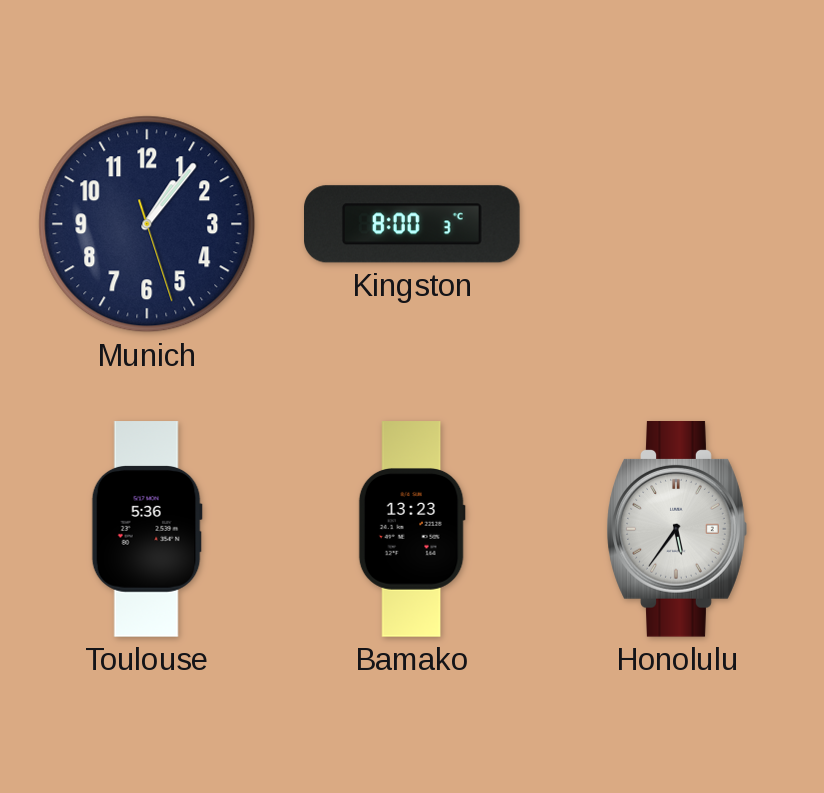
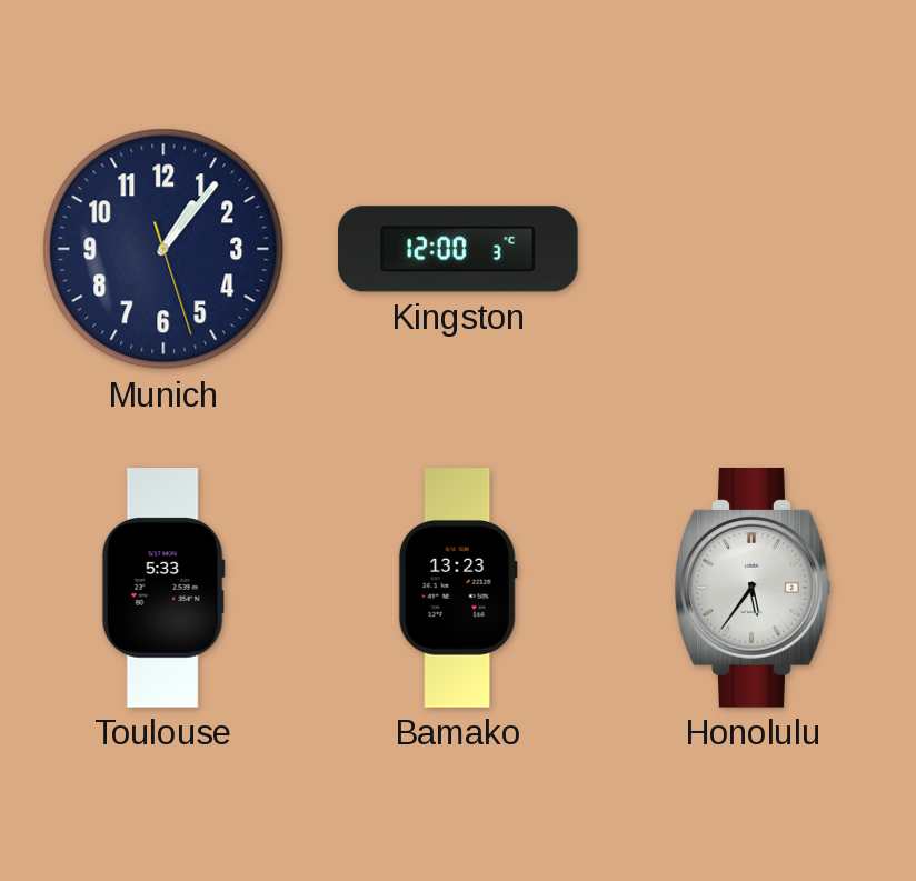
Kingston: 8:00 -> 12:00 (459, 249)
Toulouse: 5:36 -> 5:33 (163, 588)
